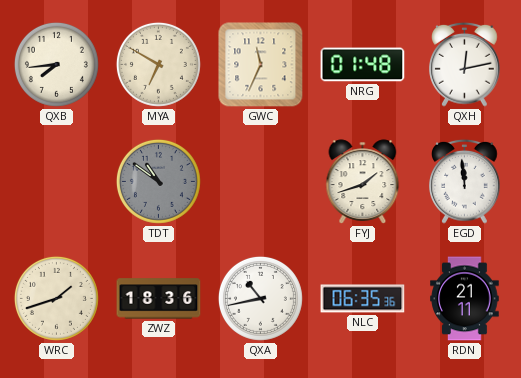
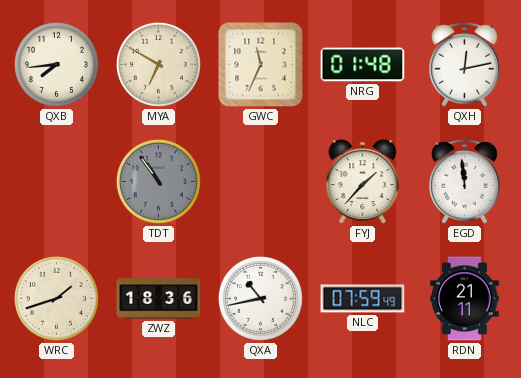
TDT: 10:51 -> 10:54 (158, 181)
FYJ: 1:42 -> 1:37 (363, 182)
NLC: 06:35 -> 07:59 (363, 299)
